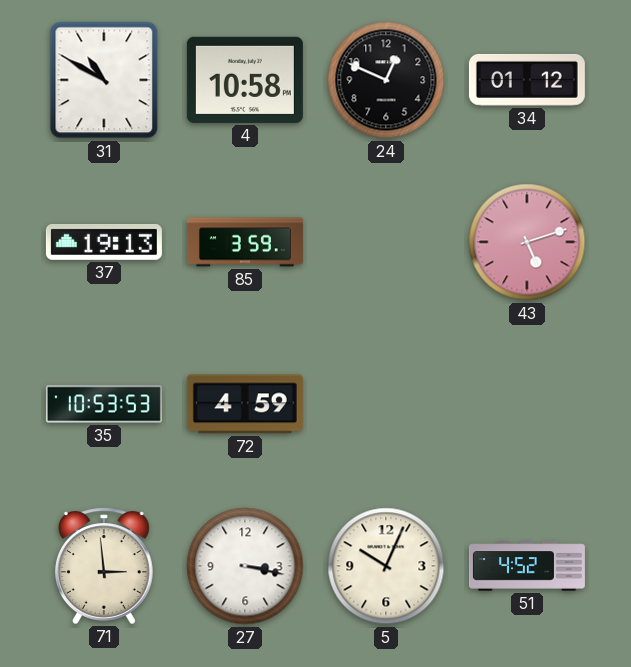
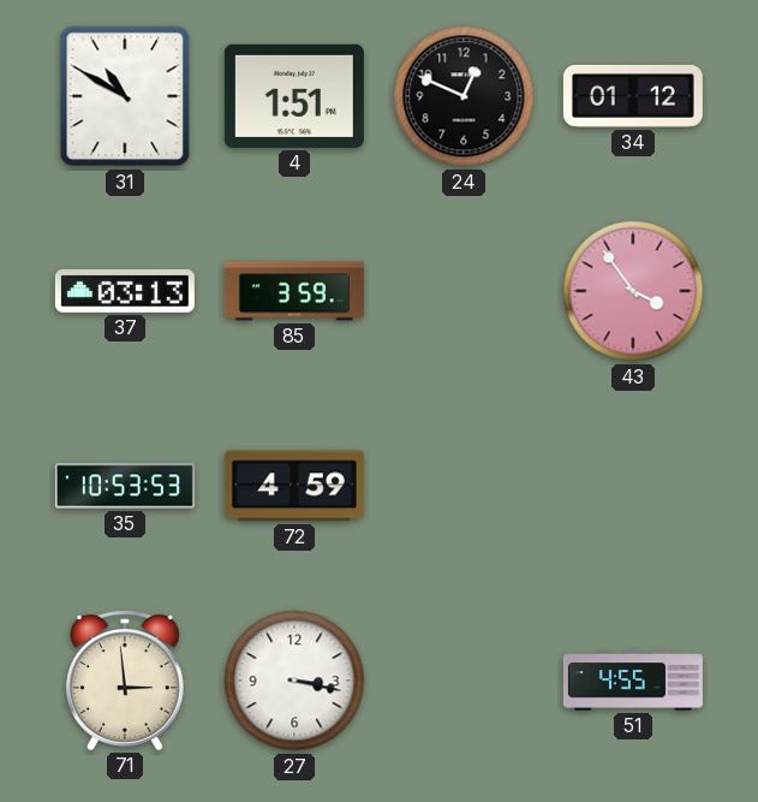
4: 10:58 -> 1:51 (294, 96)
37: 19:13 -> 03:13 (125, 291)
43: 5:12 -> 3:54 (633, 291)
5: 10:04 -> none (386, 566)
51: 4:52 -> 4:55 (633, 681)
